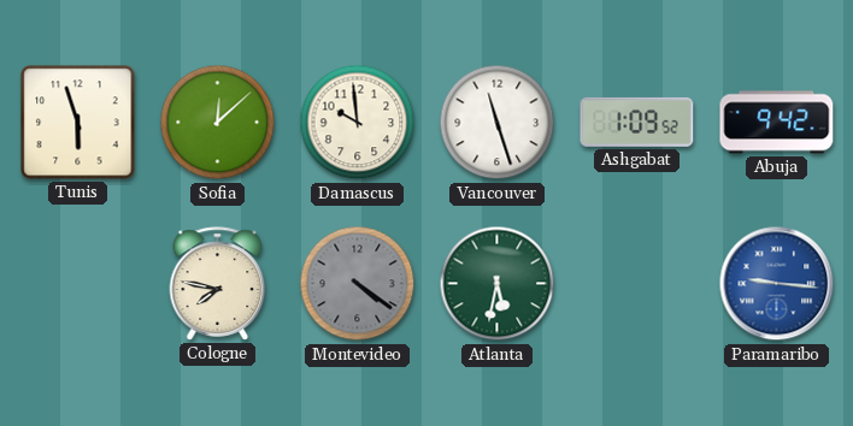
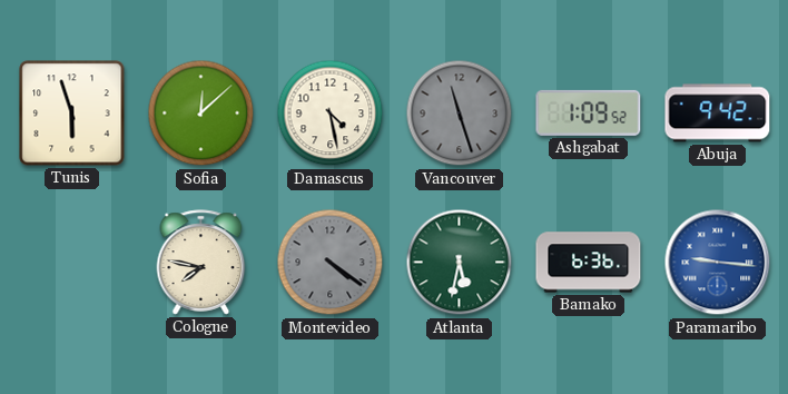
Damascus: 9:59 -> 4:28 (331, 114)
Vancouver dial: white -> grey (460, 114)
Bamako: none -> 6:36 (589, 263)
